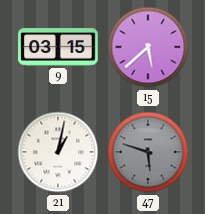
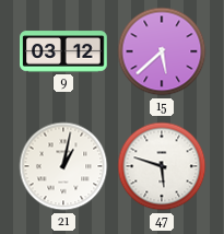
9: 03:15 -> 03:12 (63, 51)
47 dial: grey -> white (162, 166)
